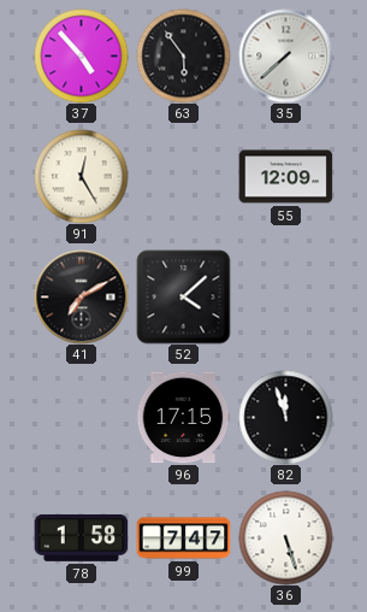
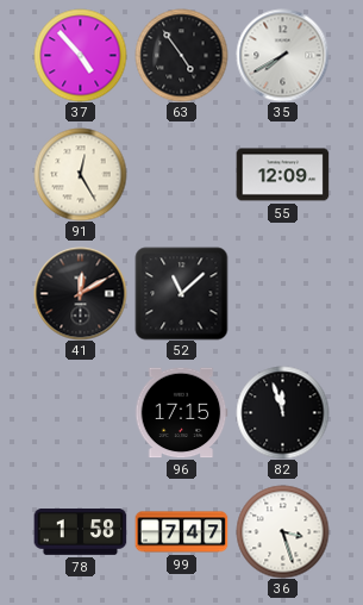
63: 5:54 -> 4:54 (181, 55)
35: 7:38 -> 7:40 (282, 55)
41: 7:10 -> 12:10 (80, 293)
52: 4:08 -> 11:08 (181, 293)
36: 5:27 -> 3:27 (282, 531)
